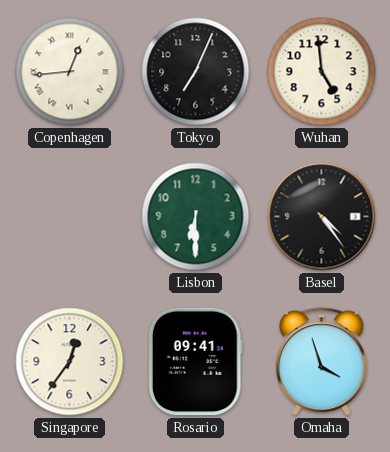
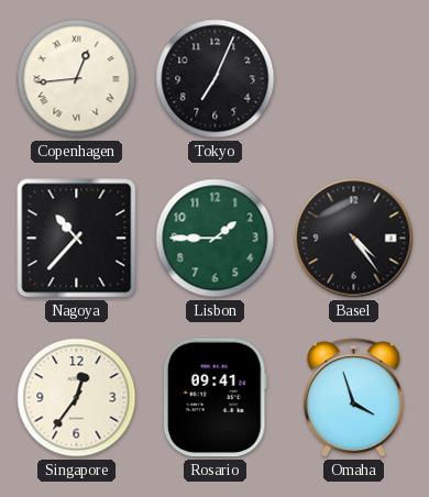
Wuhan: 4:59 -> none (322, 72)
Nagoya: none -> 10:37 (77, 239)
Lisbon: 6:30 -> 1:45 (216, 239)
